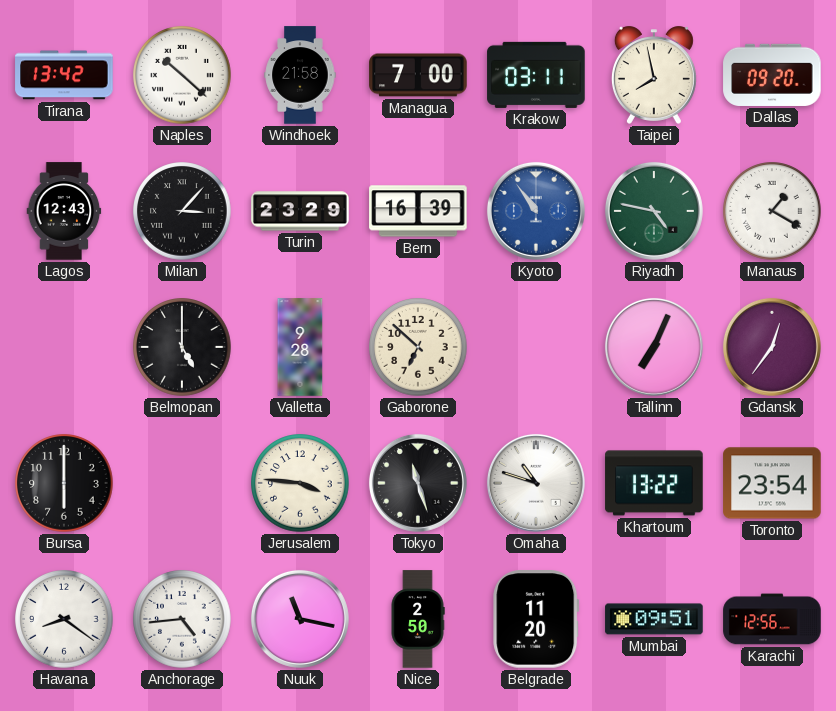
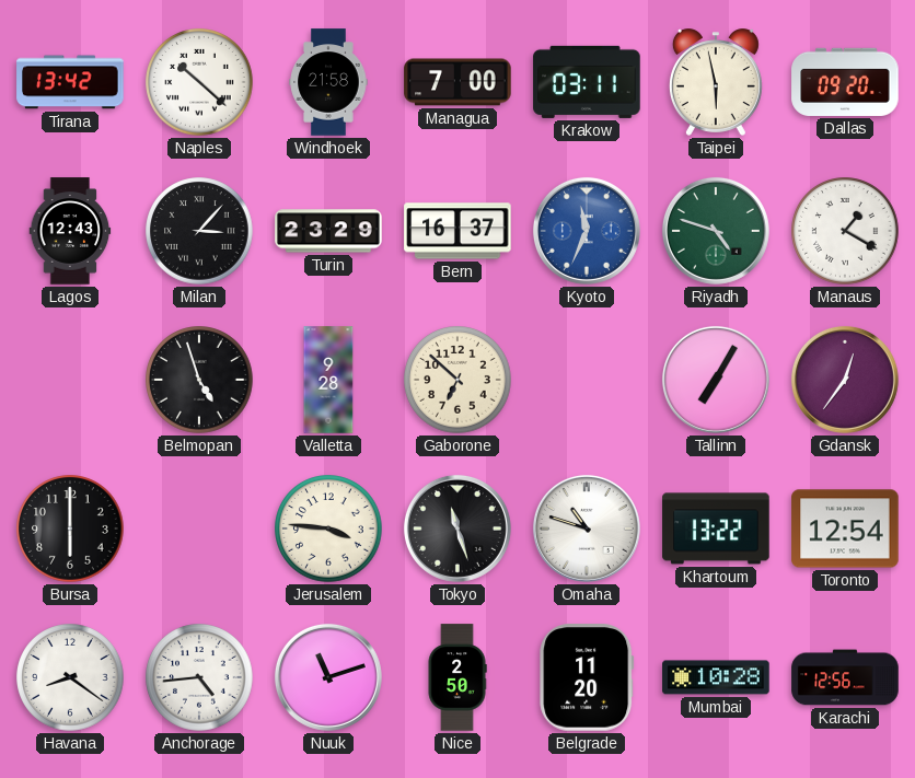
Taipei: 7:58 -> 5:58 (716, 82)
Bern: 16:39 -> 16:37 (457, 231)
Kyoto: 10:54 -> 11:34 (587, 231)
Riyadh: 4:47 -> 4:48 (716, 231)
Belmopan: 5:00 -> 4:57 (199, 380)
Tallinn: 7:04 -> 7:05 (716, 380)
Toronto: 23:54 -> 12:54 (845, 529)
Nuuk: 11:17 -> 11:12 (328, 677)
Mumbai: 09:51 -> 10:28 (716, 677)
